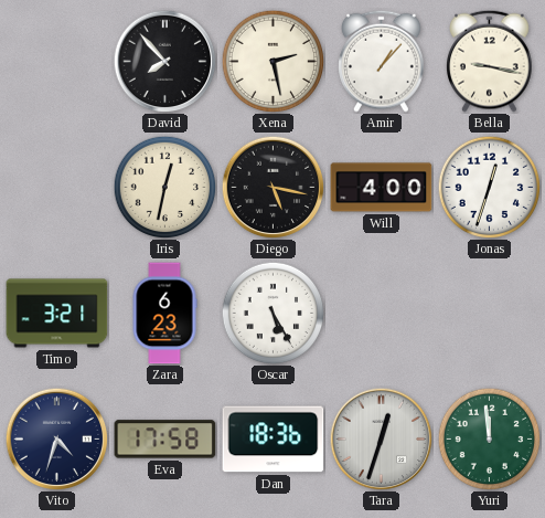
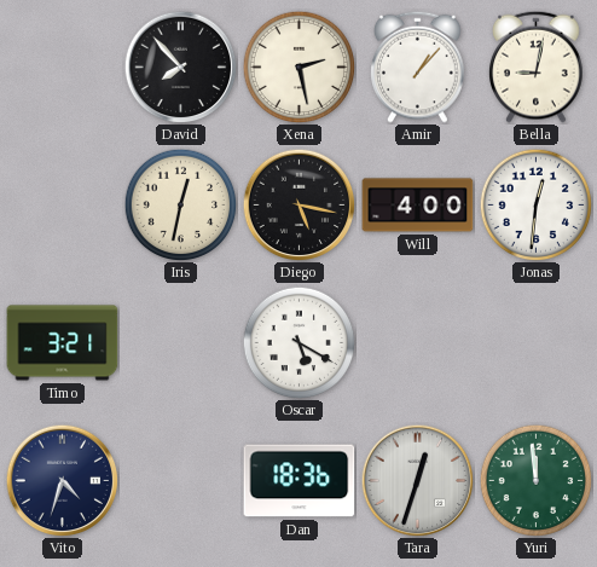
Bella: 9:17 -> 9:02 (537, 66)
Jonas: 12:33 -> 12:31 (535, 204)
Zara: 6:23 -> none (164, 314)
Oscar: 5:25 -> 5:20 (298, 342)
Eva: 17:58 -> none (165, 440)
